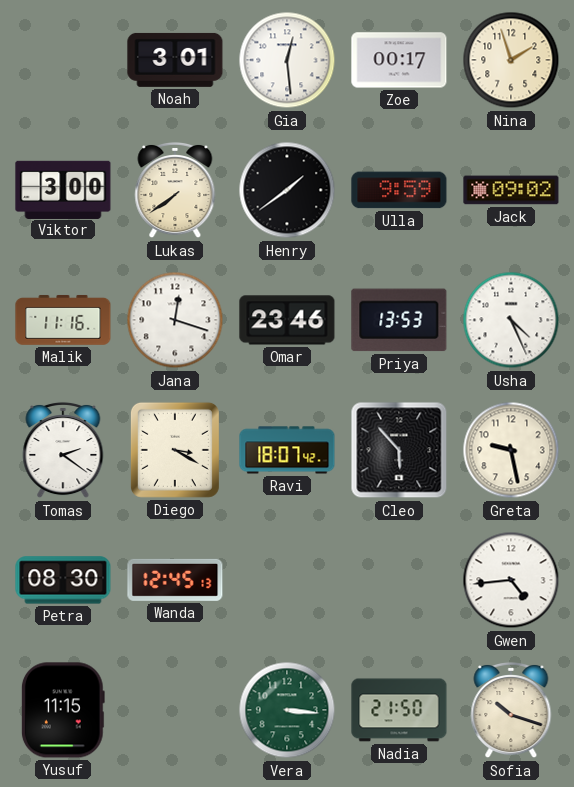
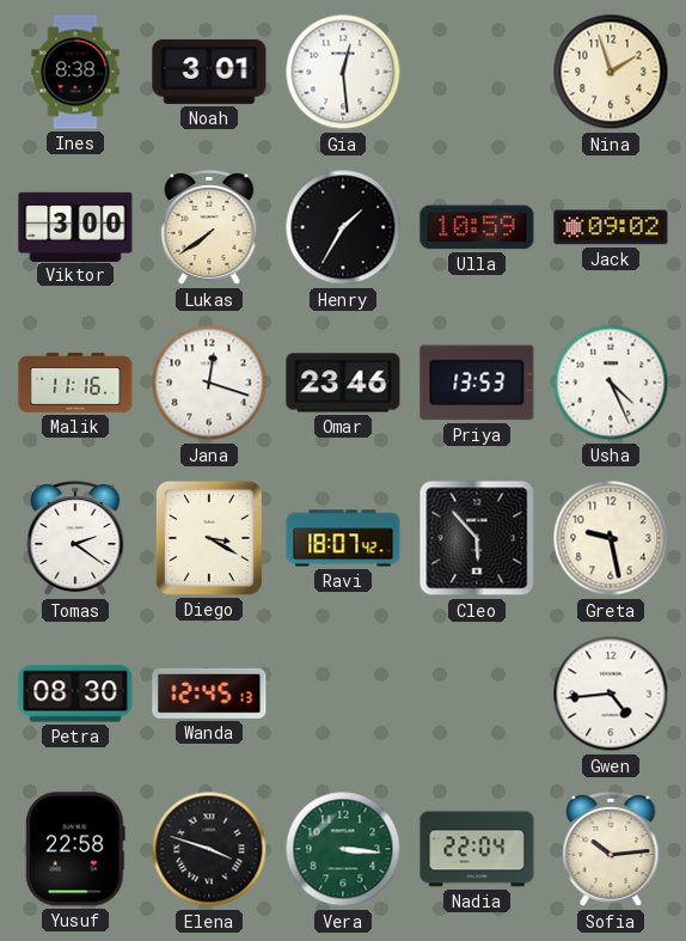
Ines: none -> 8:38 (75, 72)
Zoe: 00:17 -> none (399, 60)
Henry: 1:39 -> 1:35 (343, 227)
Ulla: 9:59 -> 10:59 (477, 227)
Yusuf: 11:15 -> 22:58 (75, 849)
Elena: none -> 3:48 (209, 849)
Nadia: 21:50 -> 22:04 (477, 849)
Sofia: 10:18 -> 10:14 (611, 849)
